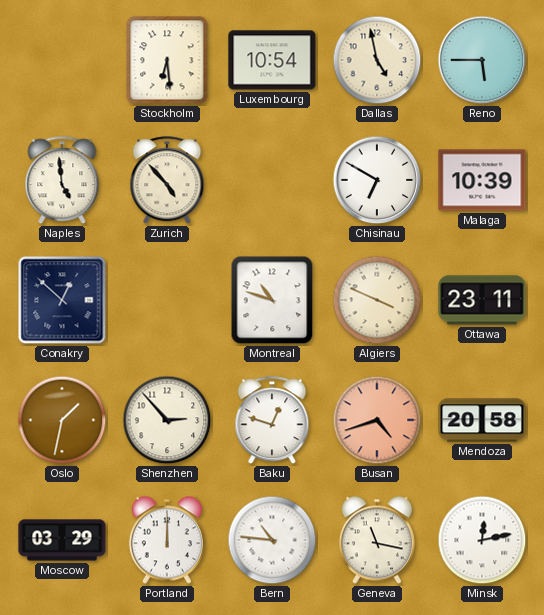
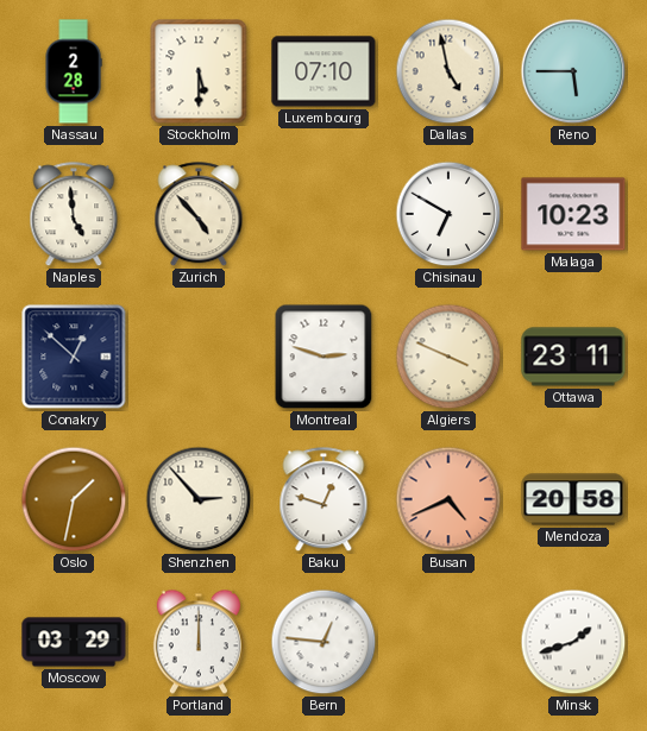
Nassau: none -> 2:28 (74, 71)
Stockholm: 6:29 -> 5:30 (199, 71)
Luxembourg: 10:54 -> 07:10 (323, 71)
Malaga: 10:39 -> 10:23 (573, 214)
Montreal: 10:48 -> 2:48 (323, 357)
Busan: 4:42 -> 4:41 (448, 499)
Bern: 10:46 -> 12:46 (323, 642)
Geneva: 11:17 -> none (377, 540)
Minsk: 12:13 -> 1:42 (573, 642)
